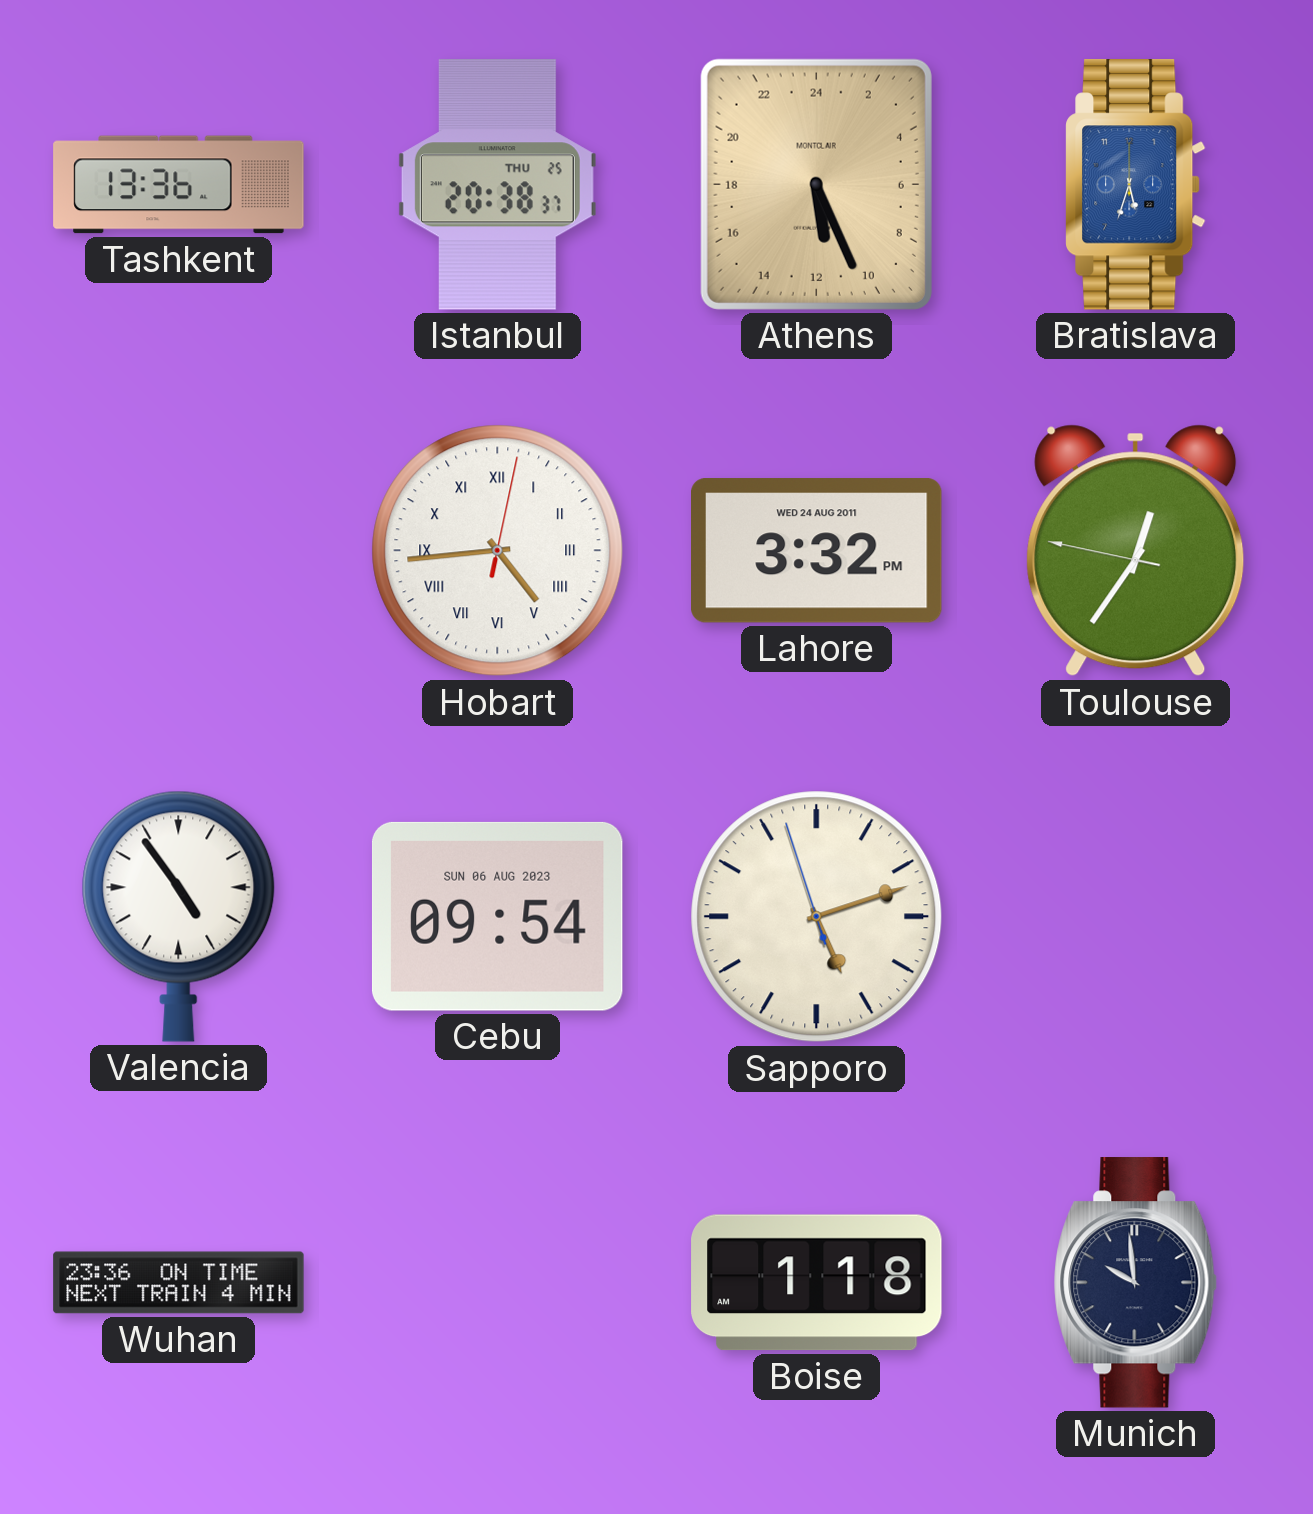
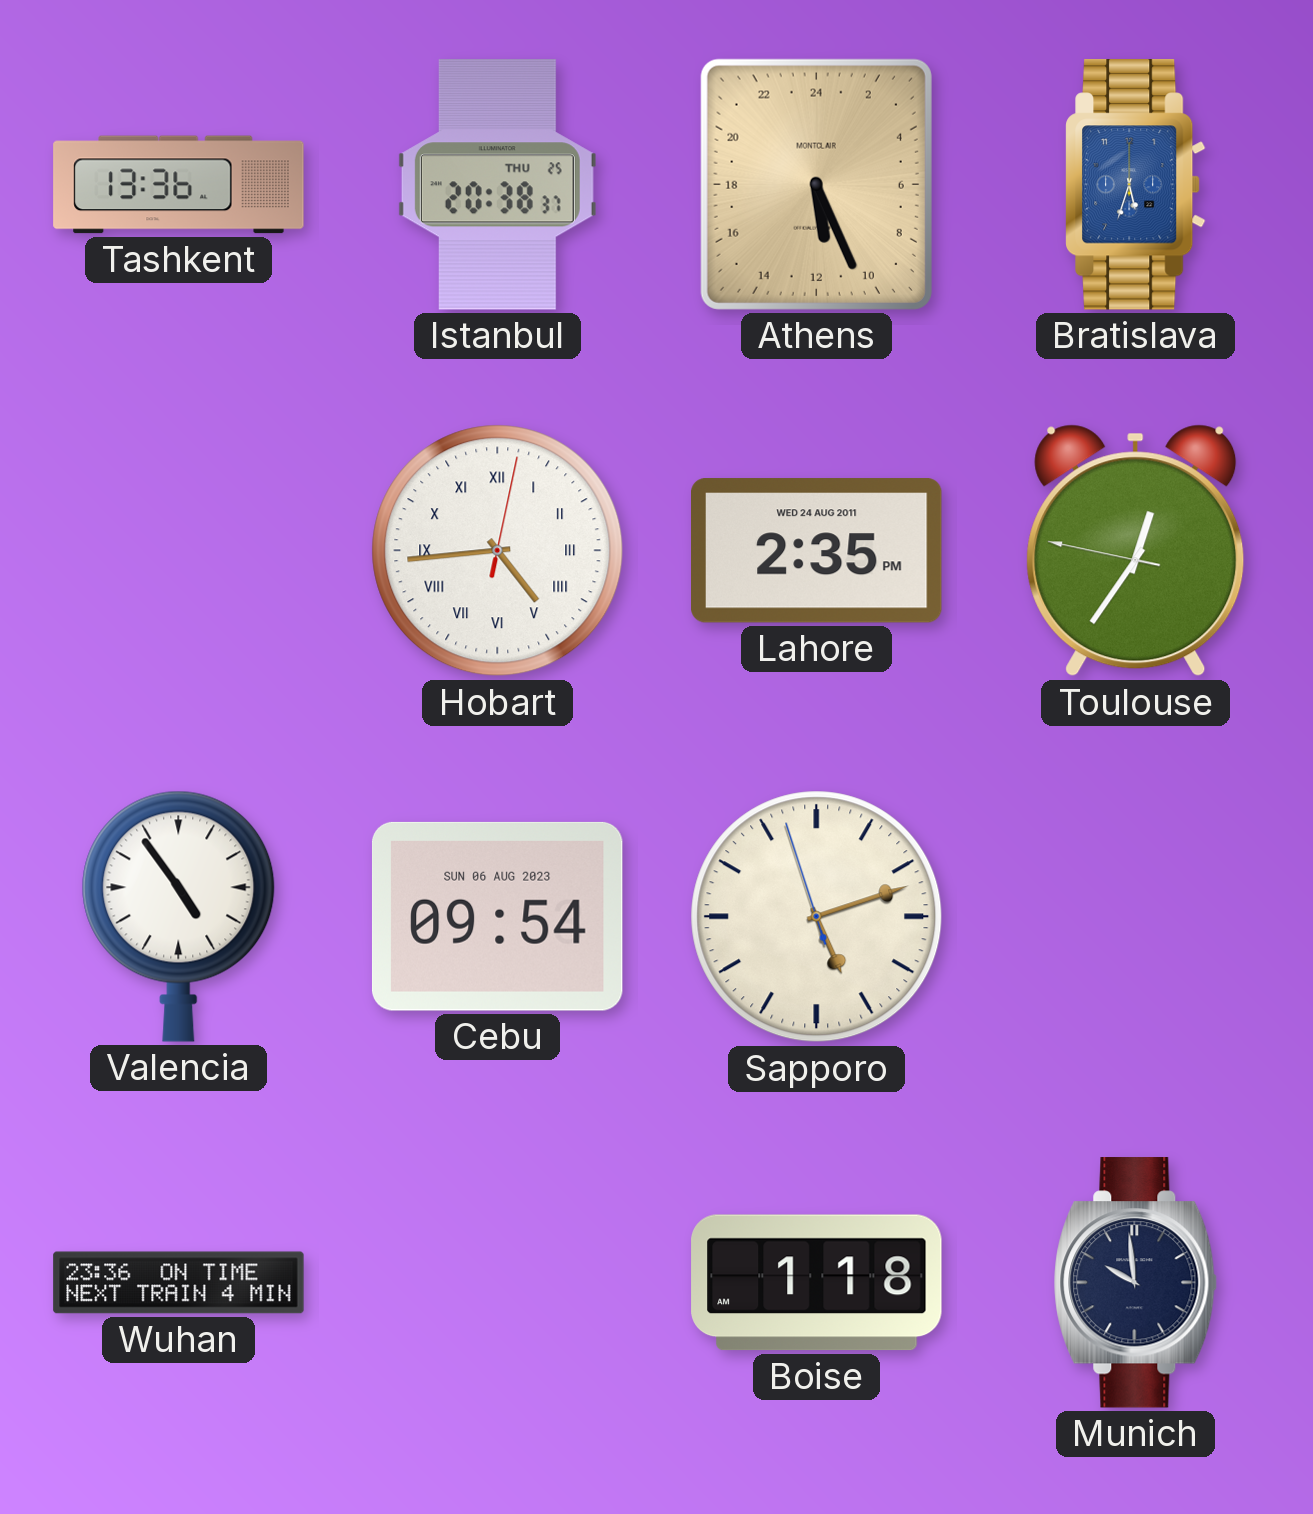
Lahore: 3:32 -> 2:35 (817, 551)
